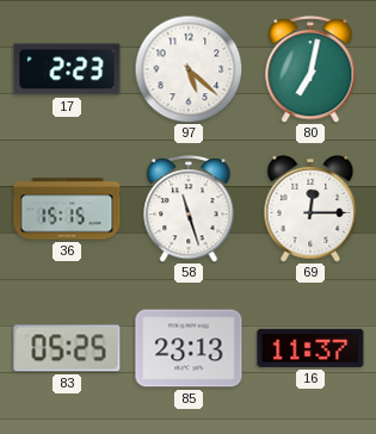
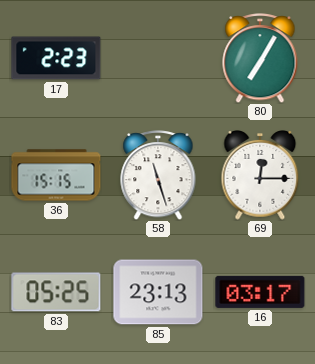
97: 5:22 -> none (189, 69)
80: 7:02 -> 7:05 (260, 59)
16: 11:37 -> 03:17 (260, 292)
